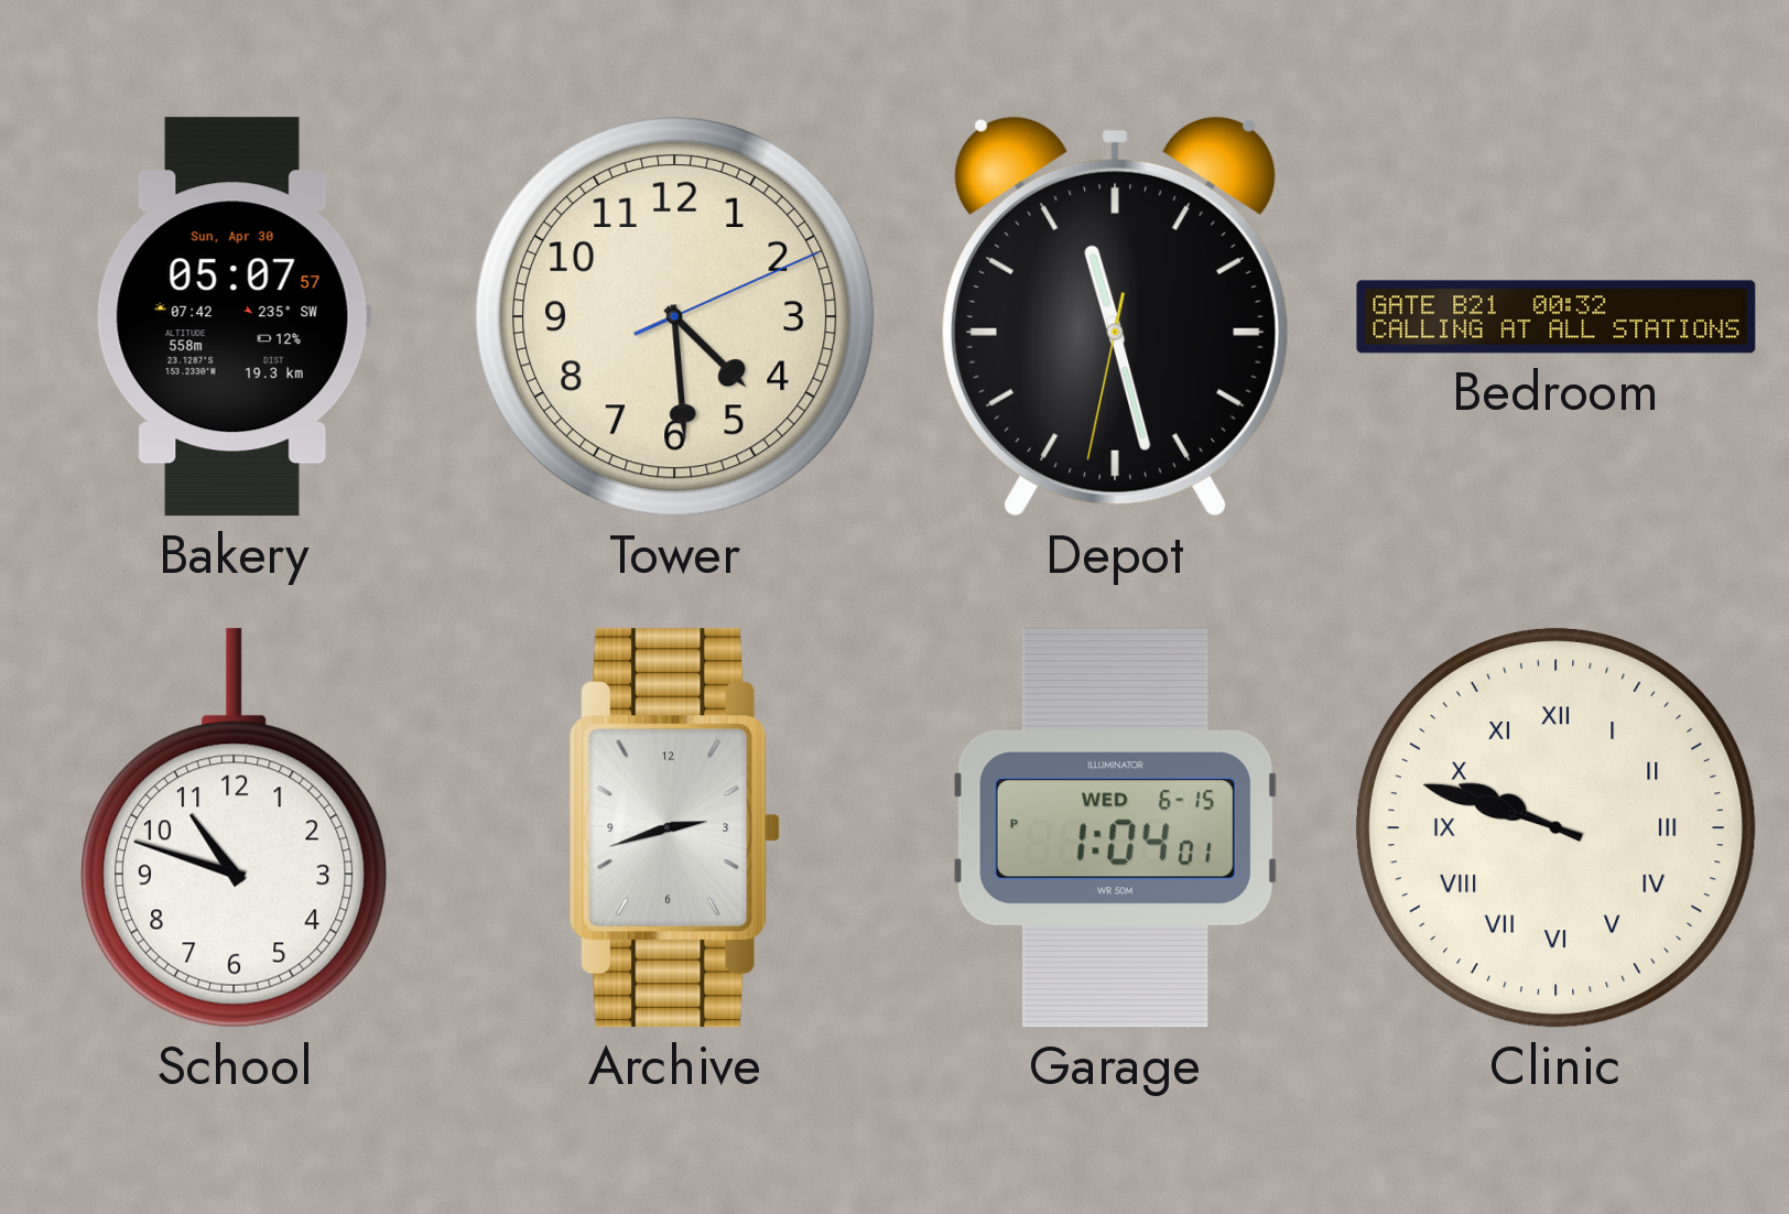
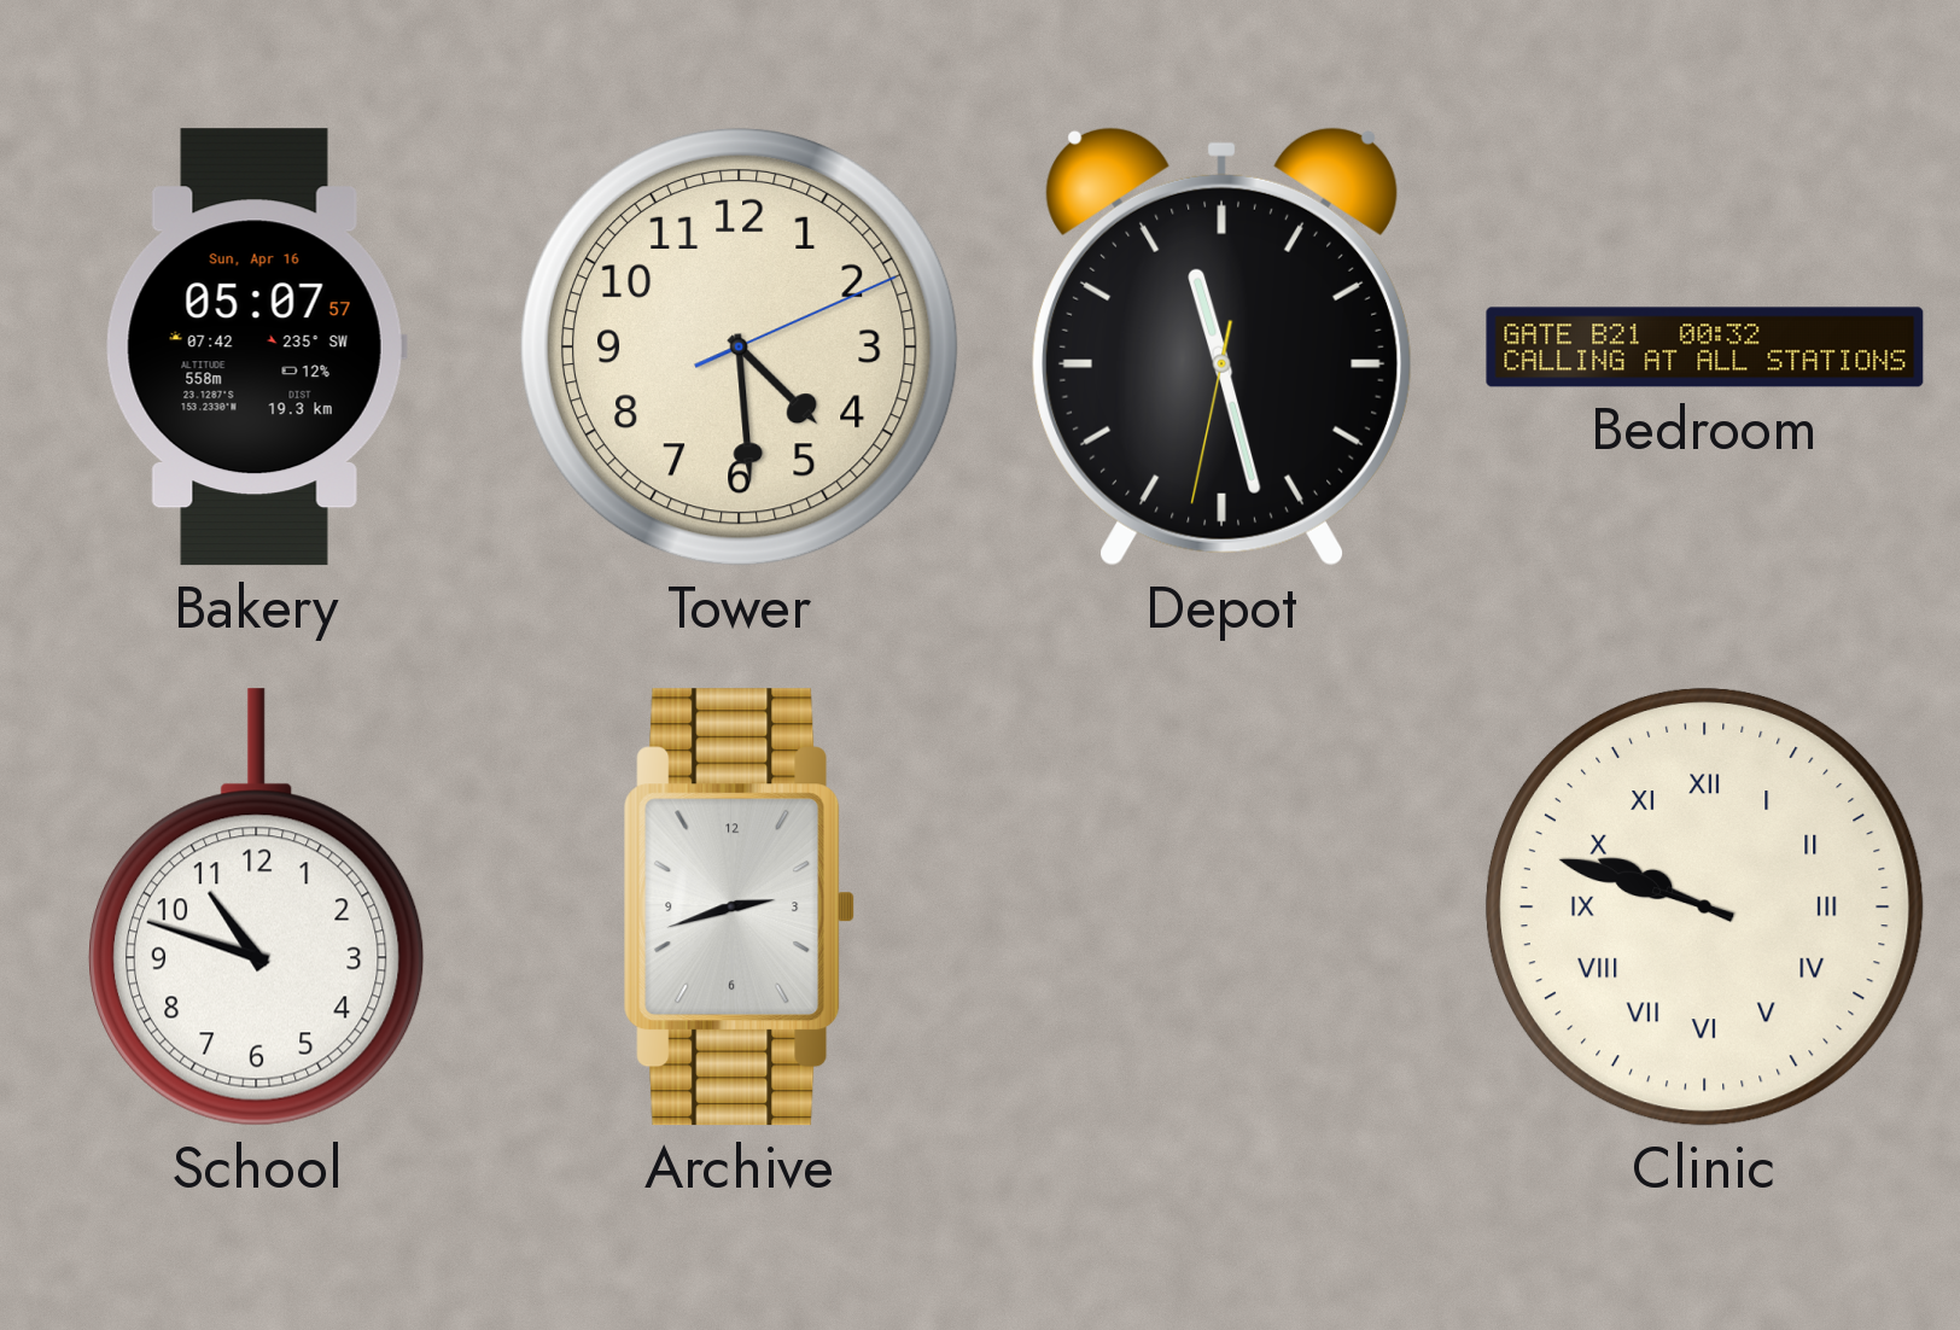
Bakery date: Sun, Apr 30 -> Sun, Apr 16 (256, 348)
Garage: 1:04 -> none (1115, 828)
